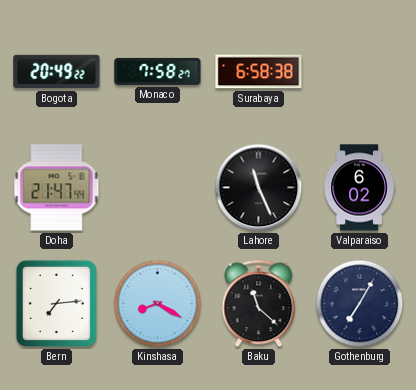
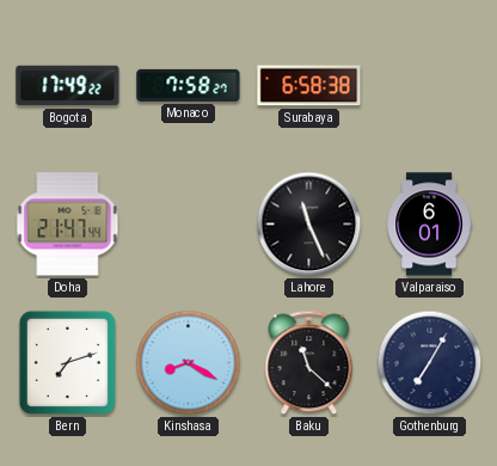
Bogota: 20:49 -> 17:49 (68, 86)
Valparaiso: 6:02 -> 6:01 (429, 225)
Bern: 7:14 -> 7:12 (67, 362)
